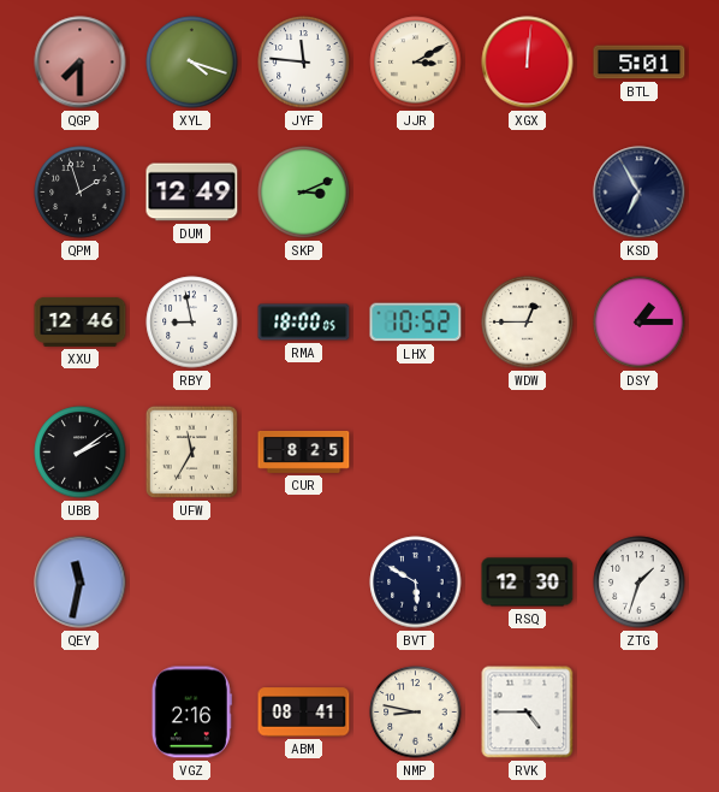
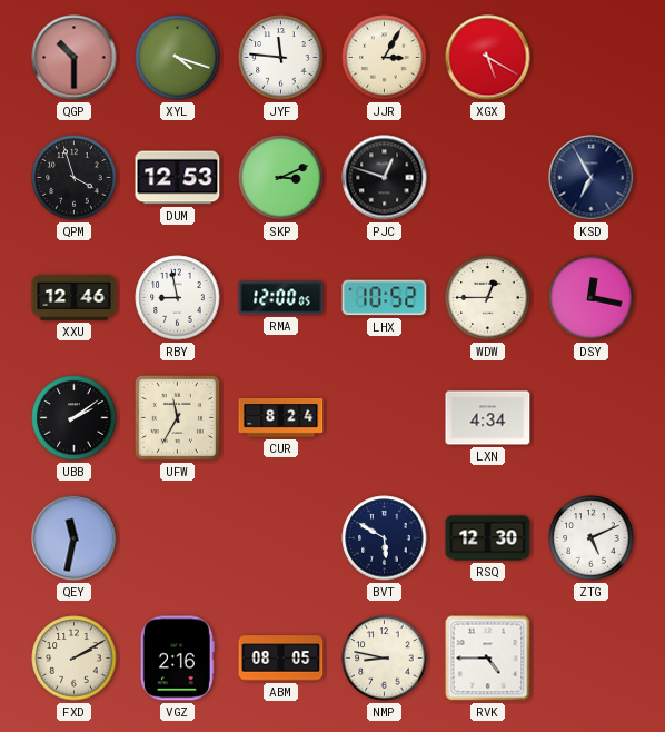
QGP: 7:30 -> 10:30 (75, 58)
JJR: 3:10 -> 3:05 (385, 58)
XGX: 12:01 -> 5:20 (488, 58)
BTL: 5:01 -> none (640, 63)
QPM: 1:57 -> 3:57 (75, 178)
DUM: 12:49 -> 12:53 (178, 178)
PJC: none -> 12:48 (385, 178)
RMA: 18:00 -> 12:00 (281, 298)
DSY: 1:15 -> 12:17 (592, 298)
CUR: 8:25 -> 8:24 (281, 417)
LXN: none -> 4:34 (488, 418)
ZTG: 1:33 -> 5:11 (592, 538)
FXD: none -> 2:10 (75, 659)
ABM: 08:41 -> 08:05 (281, 659)
